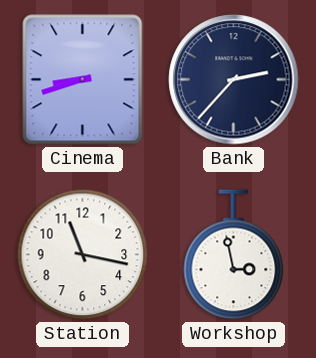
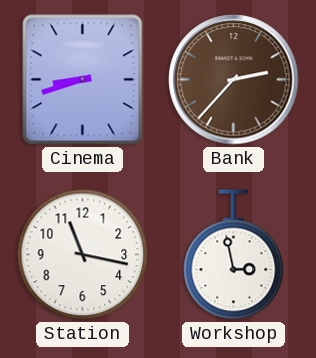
Bank dial: navy -> brown (234, 80)
